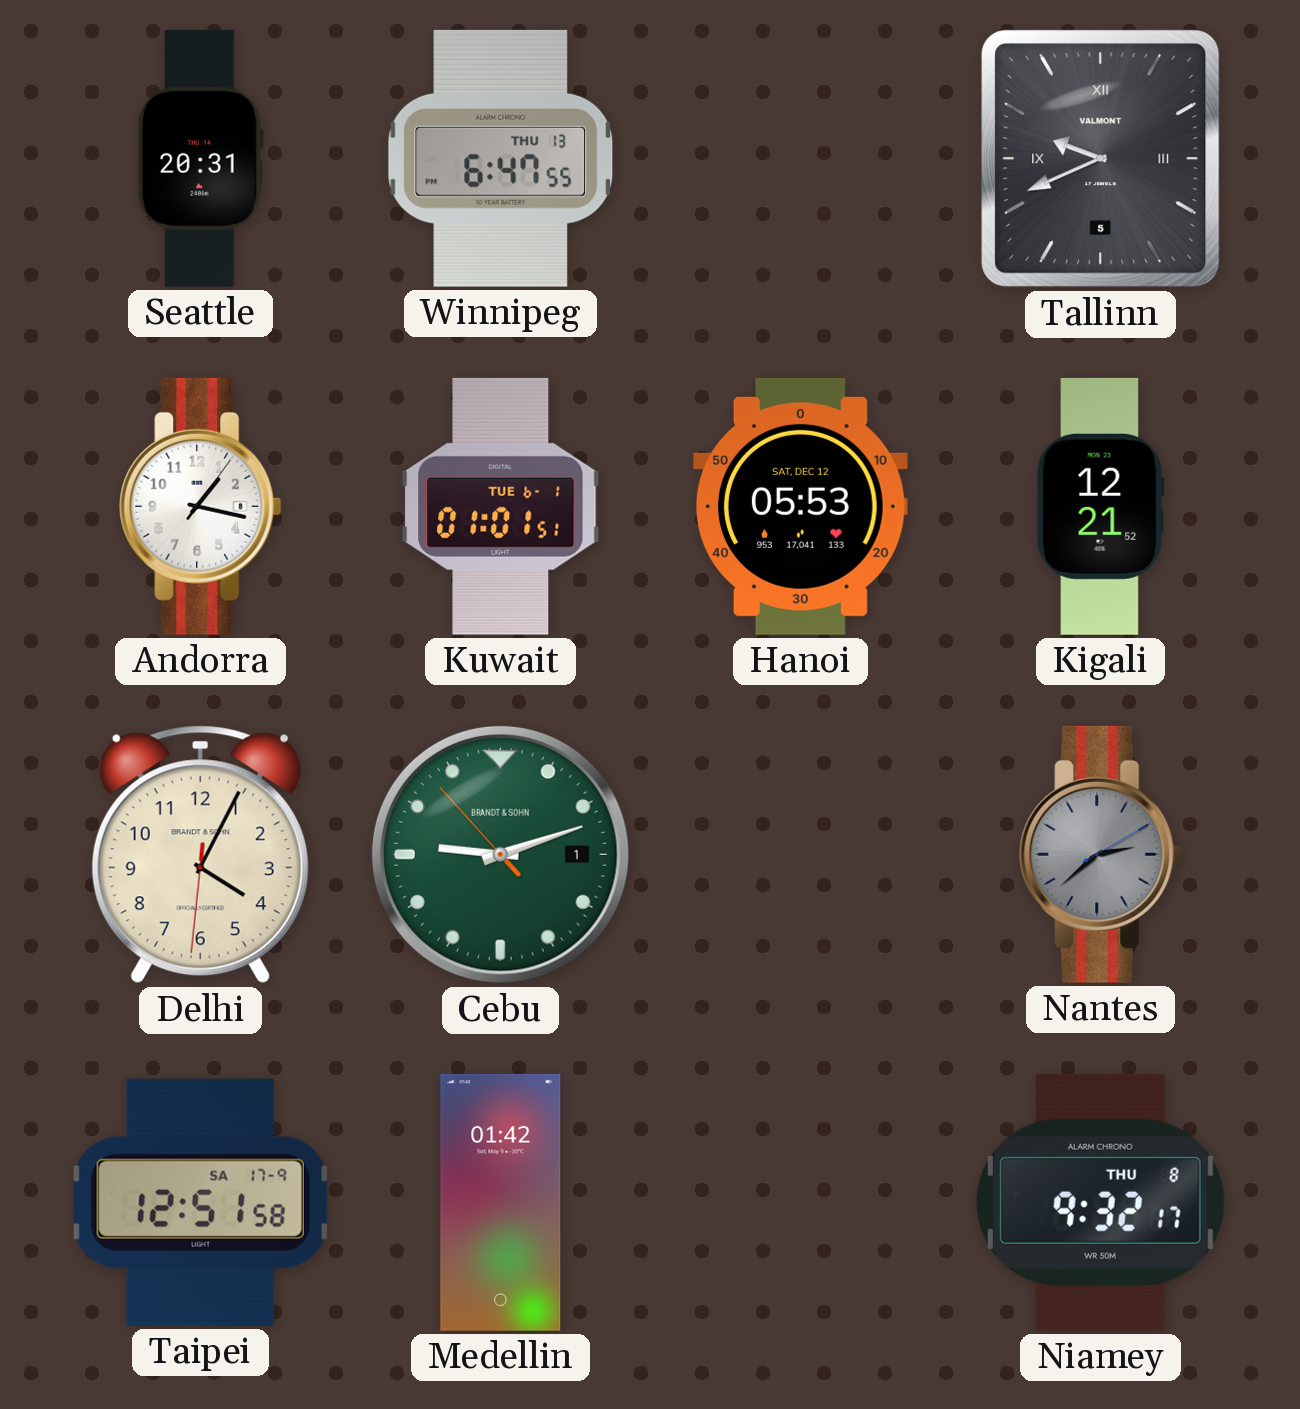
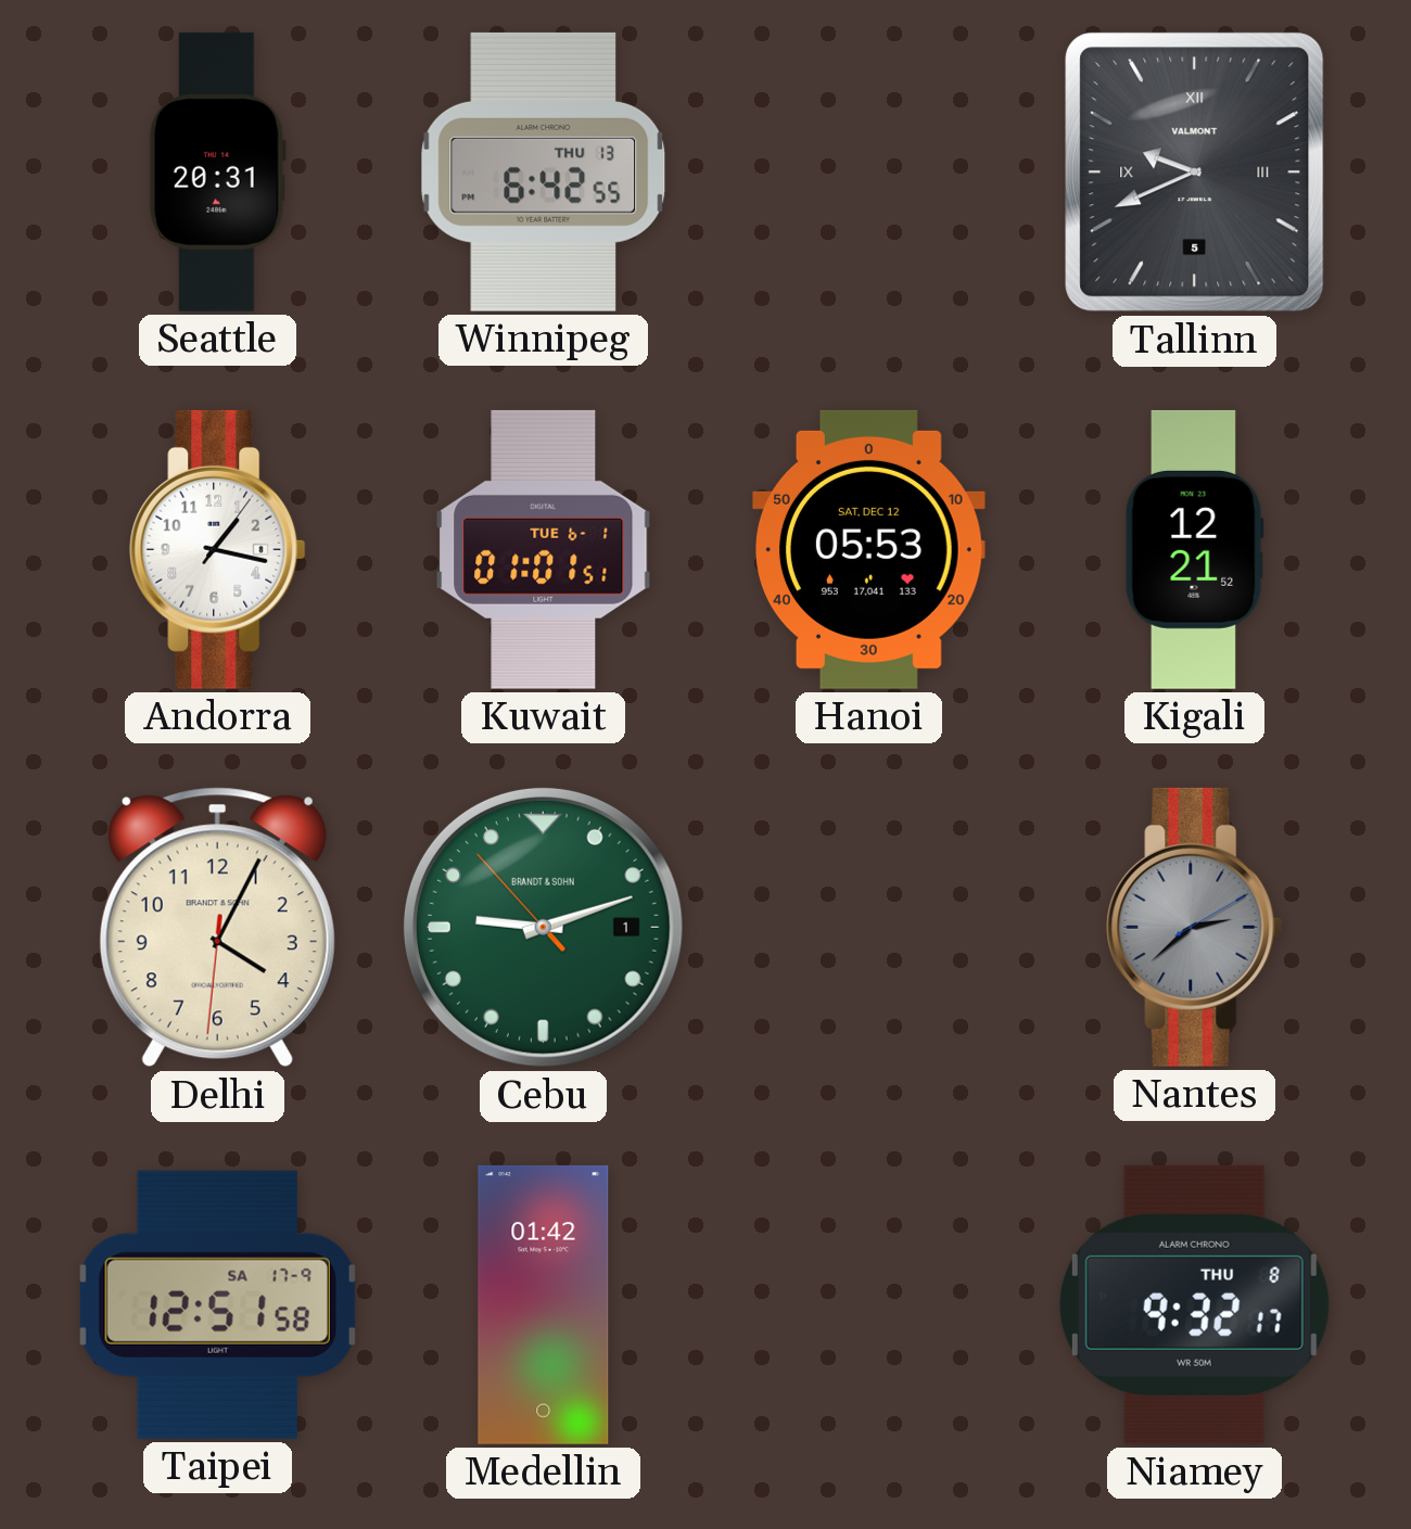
Winnipeg: 6:47 -> 6:42 (544, 171)
